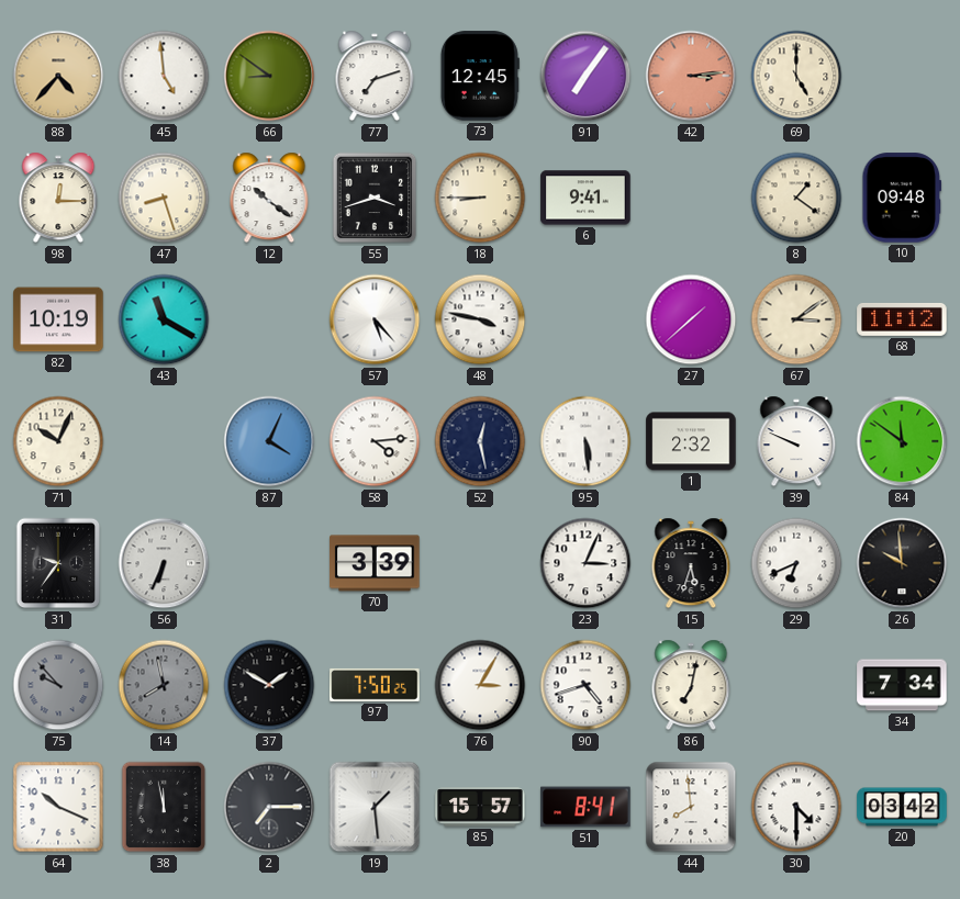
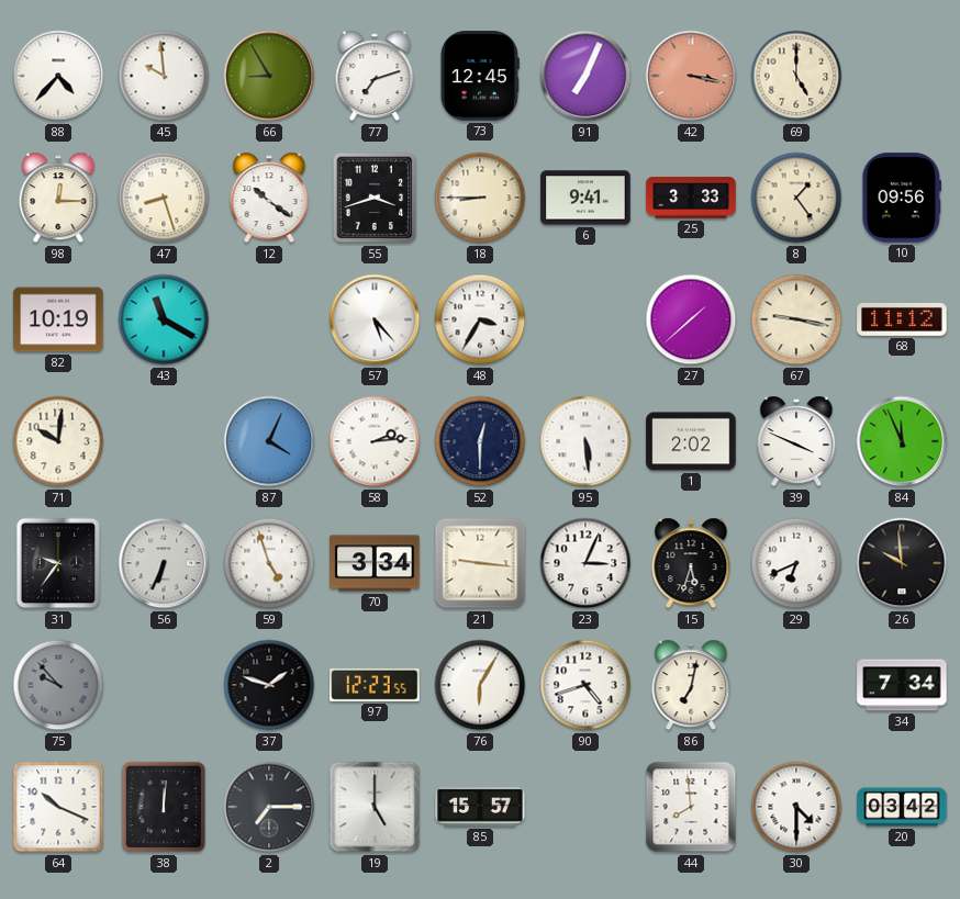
88 dial: champagne -> white (58, 76)
45: 4:59 -> 9:59 (164, 76)
66: 8:51 -> 8:55 (269, 76)
91: 7:06 -> 7:04 (585, 76)
42: 3:14 -> 3:17 (691, 76)
25: none -> 3:33 (691, 198)
8: 1:21 -> 1:24 (796, 198)
10: 09:48 -> 09:56 (902, 198)
48: 3:47 -> 3:35 (480, 319)
67: 3:09 -> 9:17 (796, 319)
71: 10:04 -> 10:01 (58, 441)
58: 4:14 -> 2:14 (375, 441)
52: 12:28 -> 12:30 (480, 441)
1: 2:32 -> 2:02 (691, 441)
39: 9:49 -> 3:49 (796, 441)
84: 11:51 -> 11:56 (902, 441)
59: none -> 4:57 (269, 563)
70: 3:39 -> 3:34 (375, 563)
21: none -> 9:16 (480, 563)
14: 7:58 -> none (164, 685)
37: 1:50 -> 1:48 (269, 685)
97: 7:50 -> 12:23 (375, 685)
76: 3:05 -> 6:05 (480, 685)
38: 11:58 -> 12:01 (164, 807)
19: 1:29 -> 5:00 (375, 807)
51: 8:41 -> none (585, 807)
